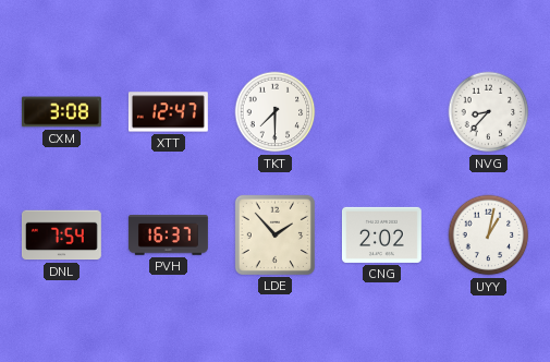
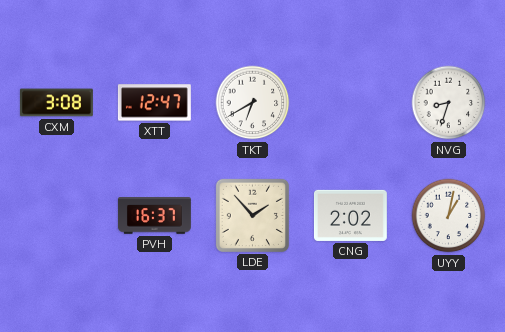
TKT: 7:30 -> 6:40 (253, 103)
NVG: 8:37 -> 8:33 (449, 103)
DNL: 7:54 -> none (61, 236)
